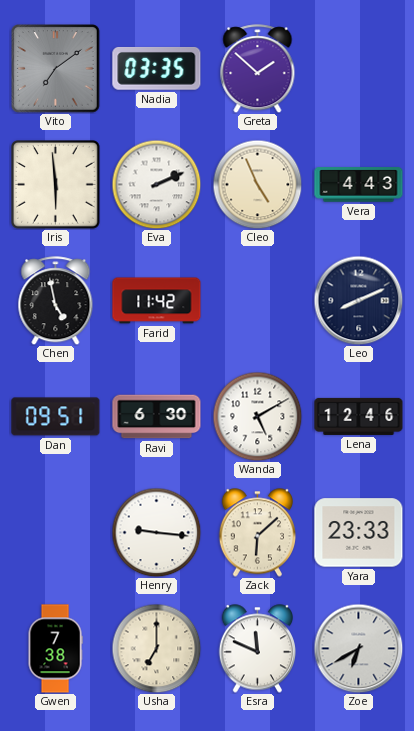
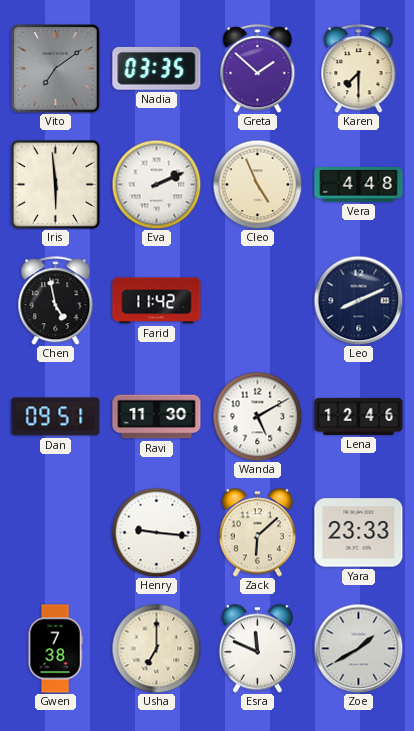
Karen: none -> 7:30 (359, 69)
Vera: 4:43 -> 4:48 (359, 185)
Ravi: 6:30 -> 11:30 (157, 417)
Zoe: 6:40 -> 1:40 (358, 648)
